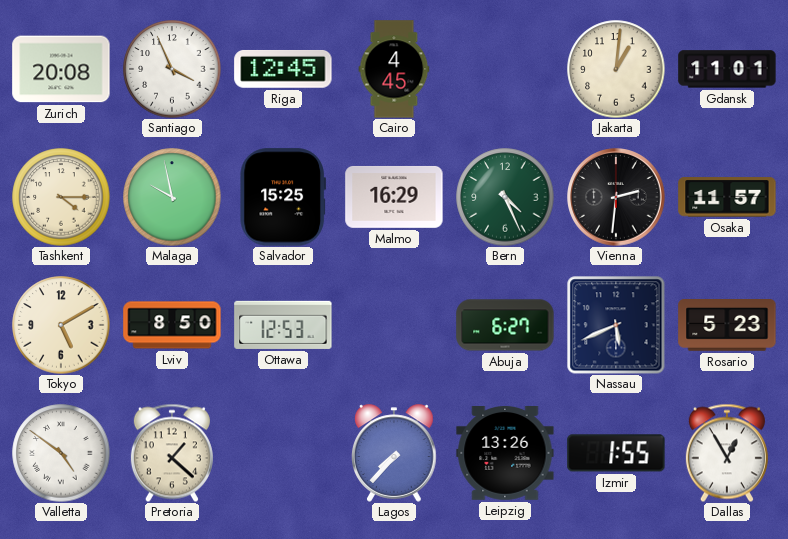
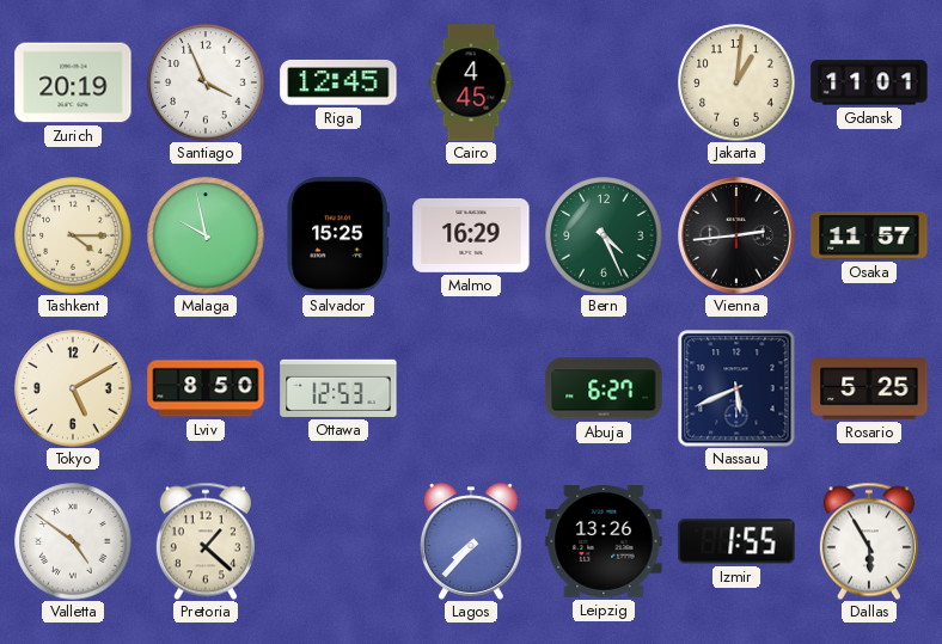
Zurich: 20:08 -> 20:19 (73, 82)
Vienna: 2:31 -> 2:44 (736, 235)
Rosario: 5:23 -> 5:25 (869, 390)
Dallas: 12:55 -> 5:55 (869, 541)
